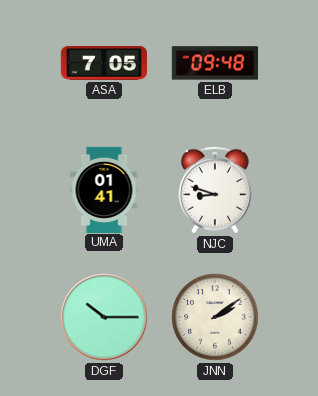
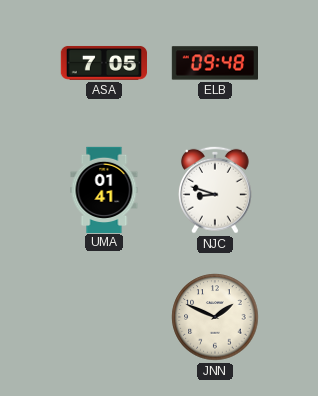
DGF: 10:15 -> none (104, 317)
JNN: 2:09 -> 1:49 (215, 317)
